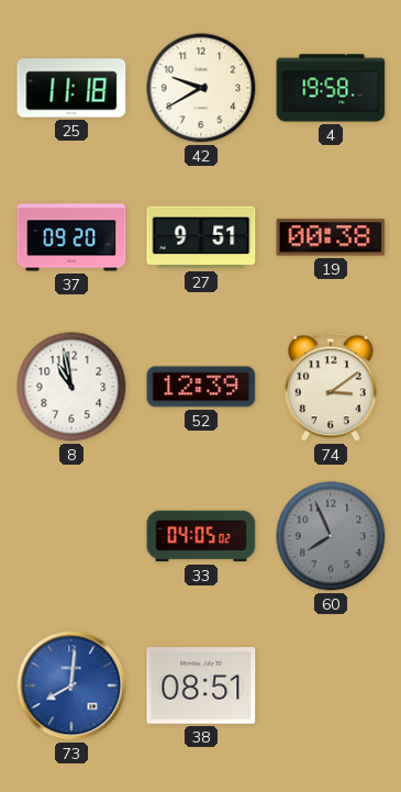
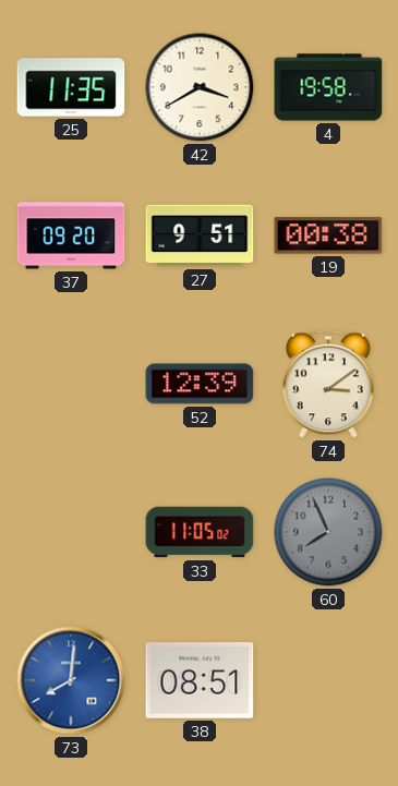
25: 11:18 -> 11:35 (71, 87)
42: 9:40 -> 3:40 (200, 87)
8: 10:58 -> none (71, 387)
33: 04:05 -> 11:05 (200, 532)
